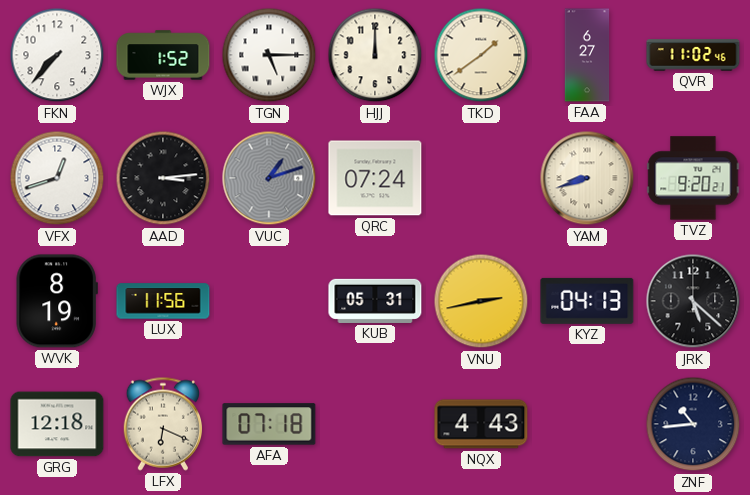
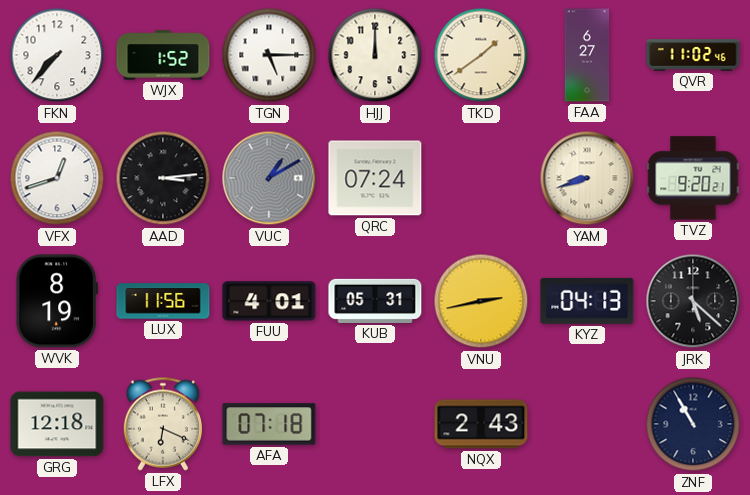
VUC: 1:12 -> 1:10 (269, 178)
FUU: none -> 4:01 (269, 301)
NQX: 4:43 -> 2:43 (481, 424)
ZNF: 10:44 -> 10:55 (693, 424)
